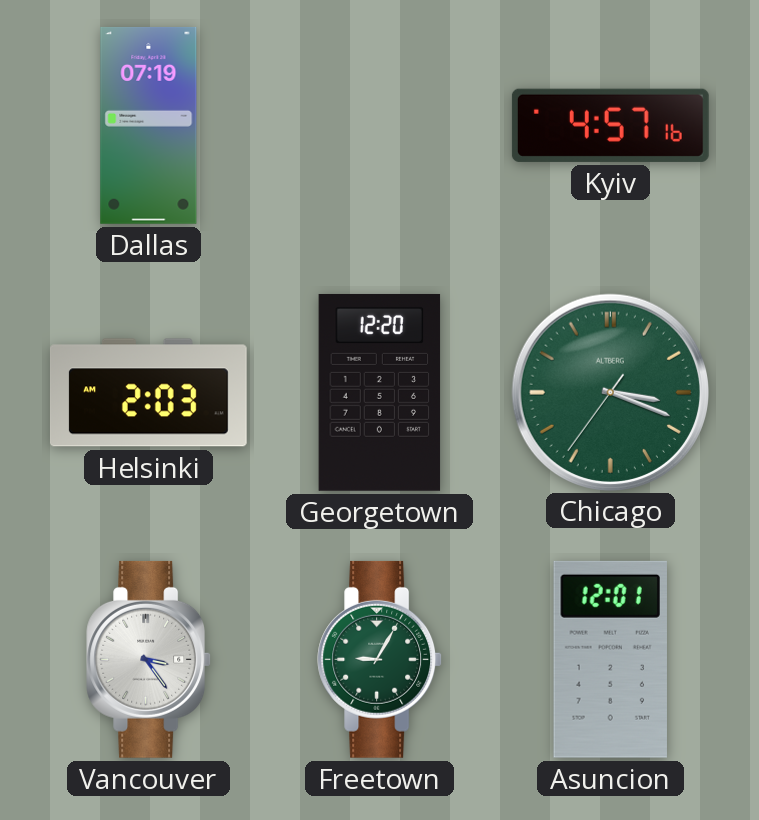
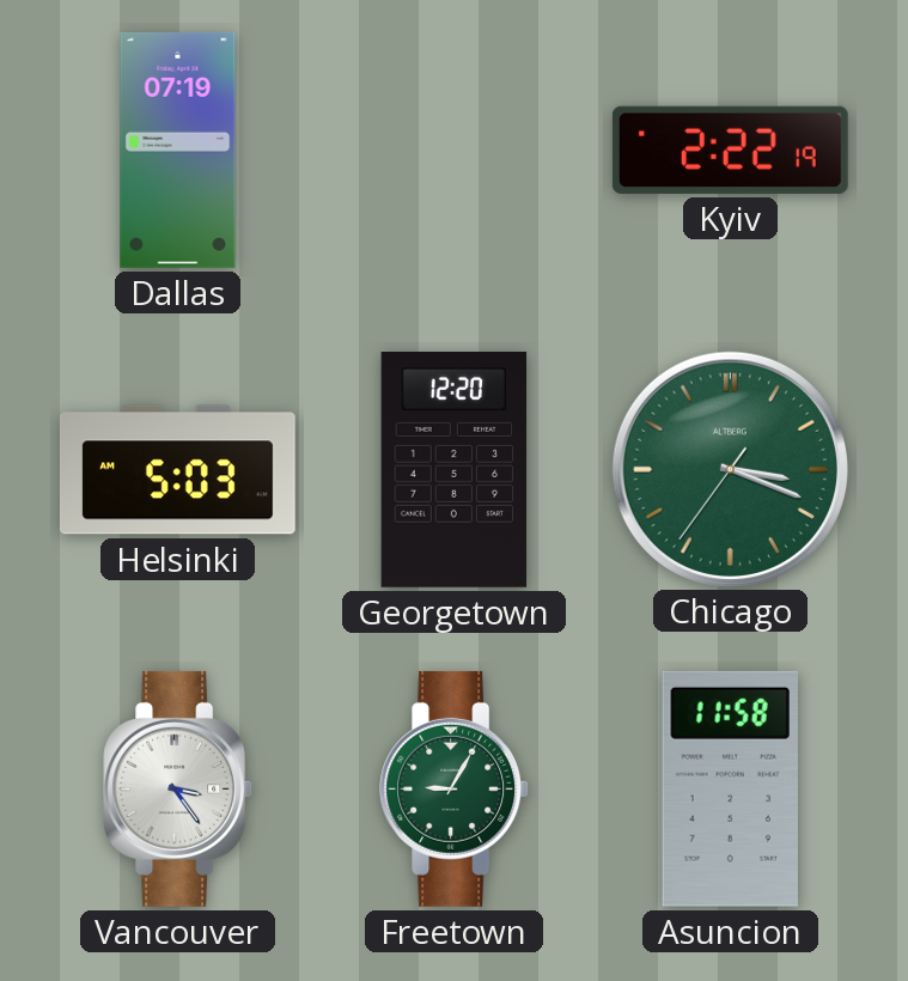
Kyiv: 4:57 -> 2:22 (730, 150)
Helsinki: 2:03 -> 5:03 (177, 470)
Asuncion: 12:01 -> 11:58 (730, 788)
